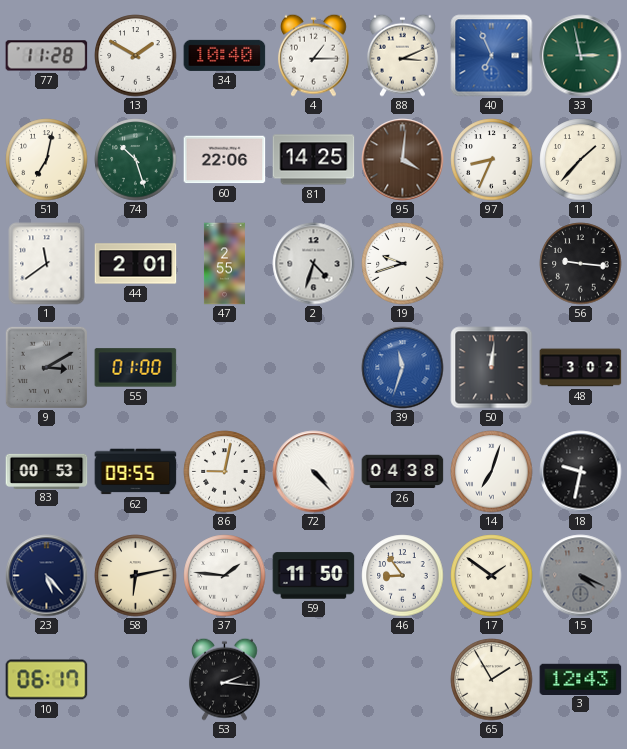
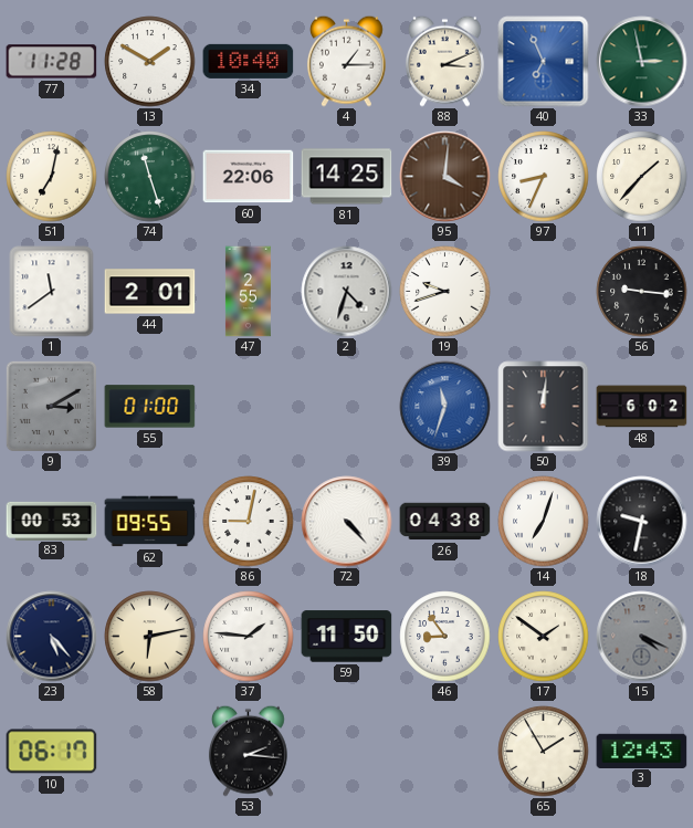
74: 10:27 -> 11:27 (150, 177)
48: 3:02 -> 6:02 (642, 407)
